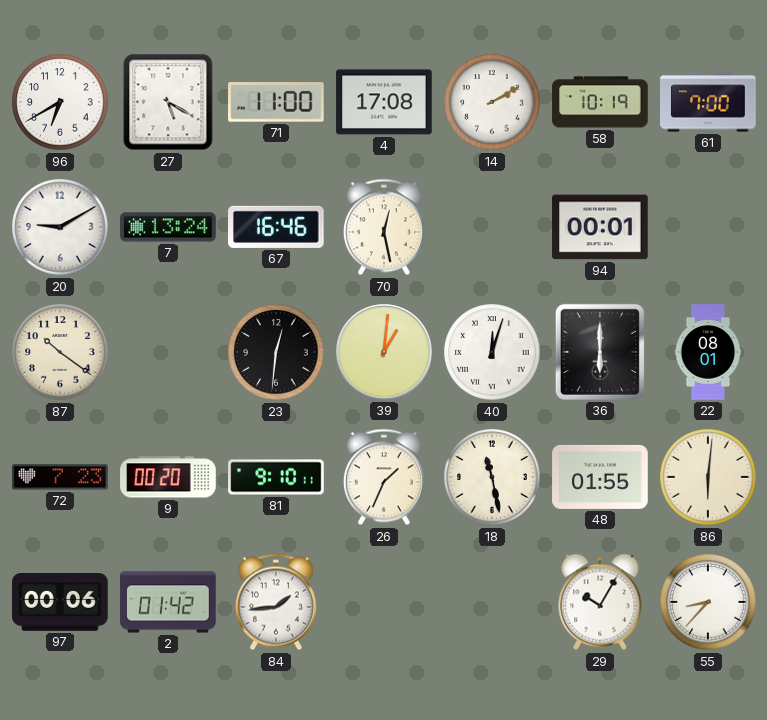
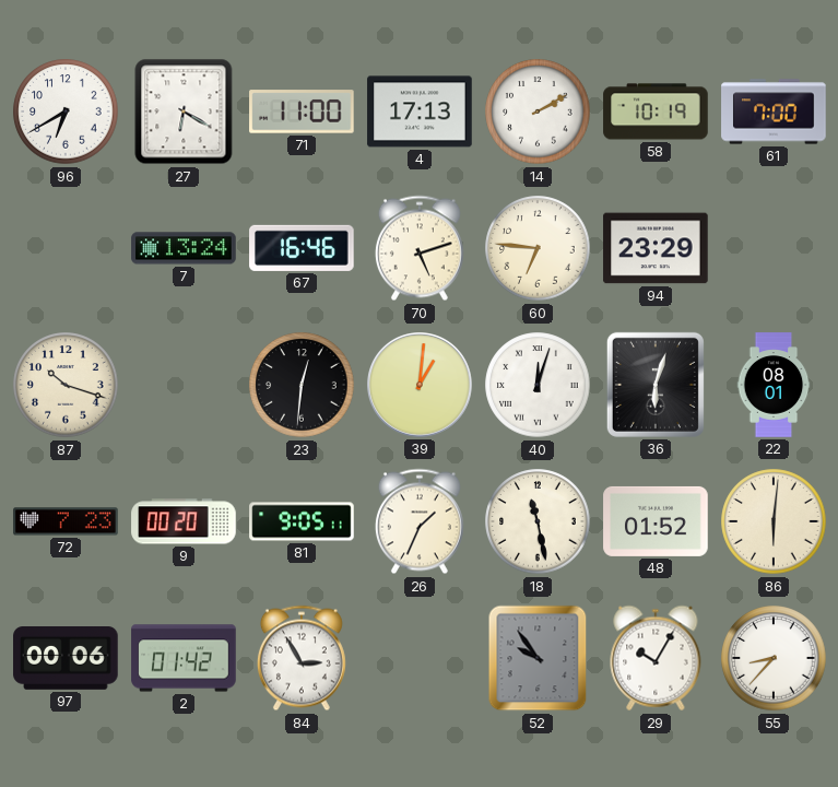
27: 5:20 -> 6:20 (184, 111)
4: 17:08 -> 17:13 (420, 111)
20: 9:10 -> none (60, 227)
70: 12:28 -> 5:12 (420, 248)
60: none -> 6:46 (538, 248)
94: 00:01 -> 23:29 (656, 248)
87: 10:21 -> 10:18 (66, 385)
36: 6:00 -> 6:03 (656, 385)
81: 9:10 -> 9:05 (302, 521)
48: 01:55 -> 01:52 (656, 521)
84: 1:44 -> 2:55 (302, 658)
52: none -> 9:54 (538, 658)
